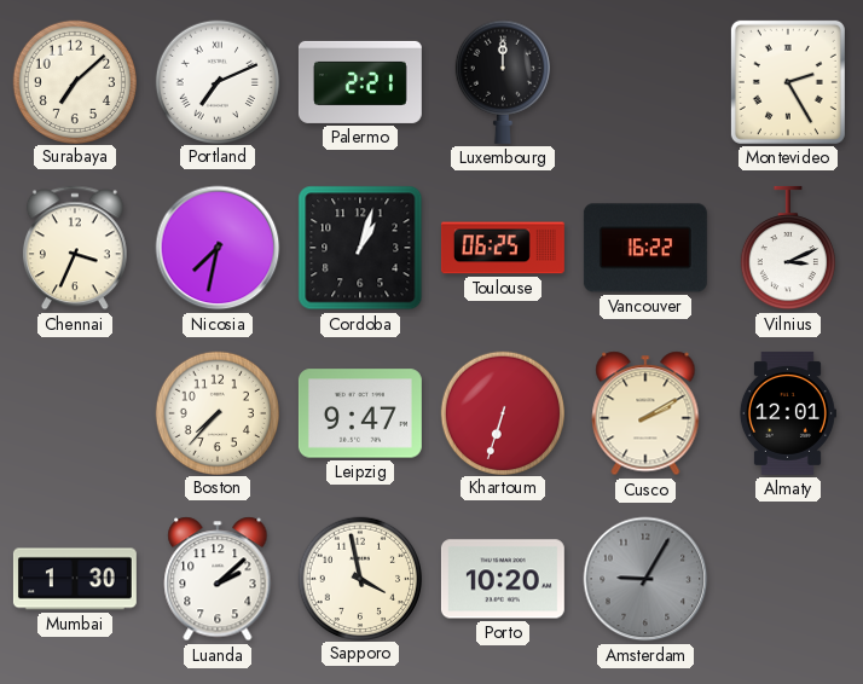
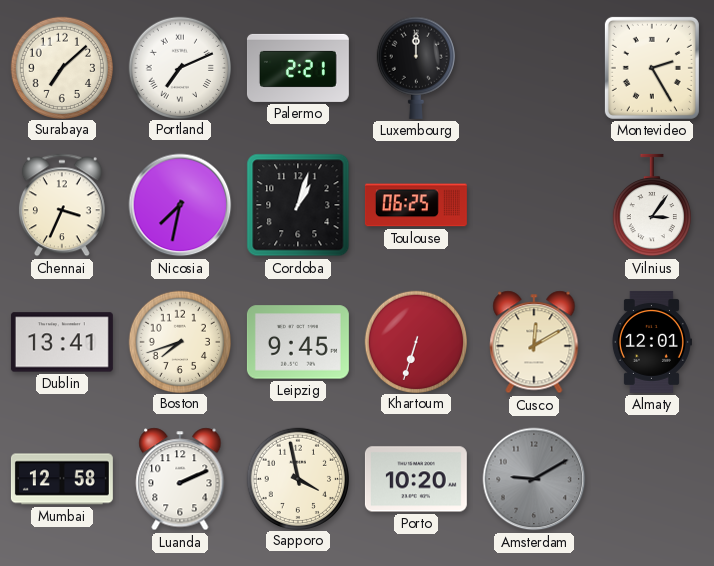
Vancouver: 16:22 -> none (645, 248)
Vilnius: 3:11 -> 3:06 (652, 205)
Dublin: none -> 13:41 (62, 342)
Boston: 7:37 -> 7:42 (179, 341)
Leipzig: 9:47 -> 9:45 (298, 342)
Cusco: 2:10 -> 12:10 (534, 342)
Mumbai: 1:30 -> 12:58 (62, 479)
Luanda: 2:08 -> 2:11 (180, 479)
Amsterdam: 9:05 -> 9:10 (534, 479)
